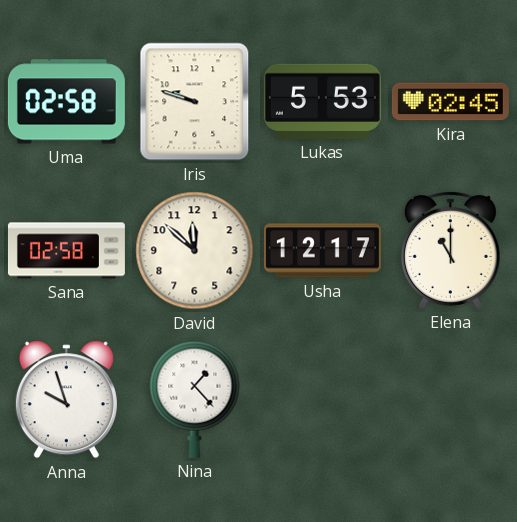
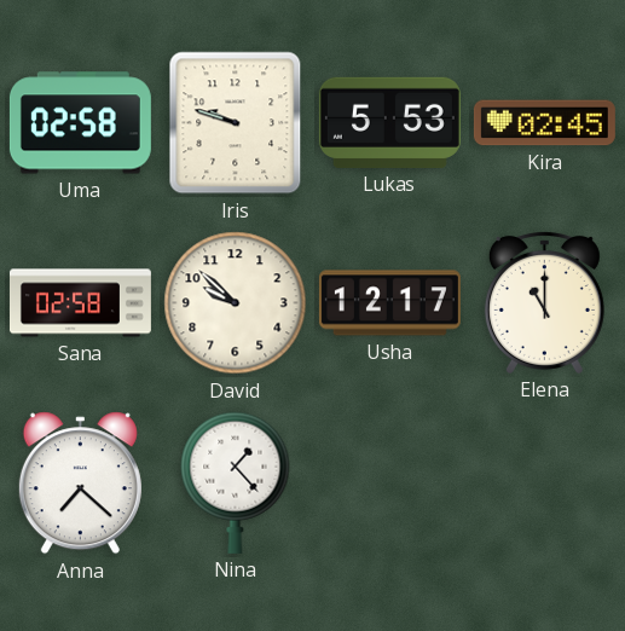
David: 11:52 -> 9:52 (236, 303)
Anna: 9:57 -> 7:22 (80, 484)
